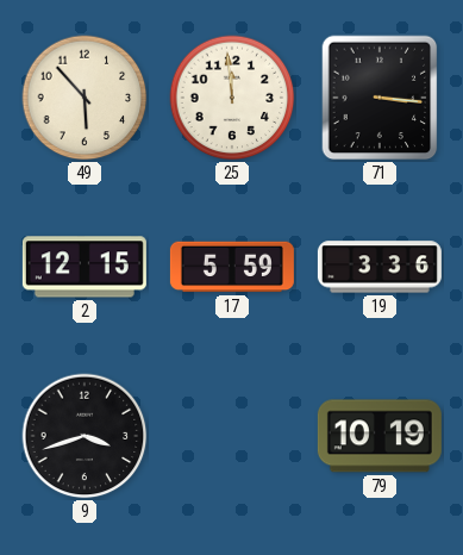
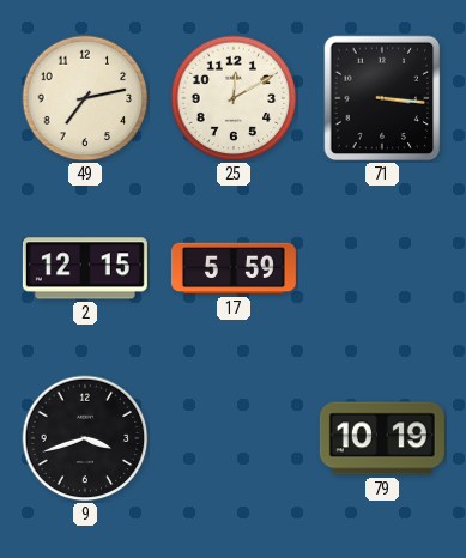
49: 5:53 -> 7:13 (85, 98)
25: 11:59 -> 12:10 (234, 98)
19: 3:36 -> none (380, 267)
